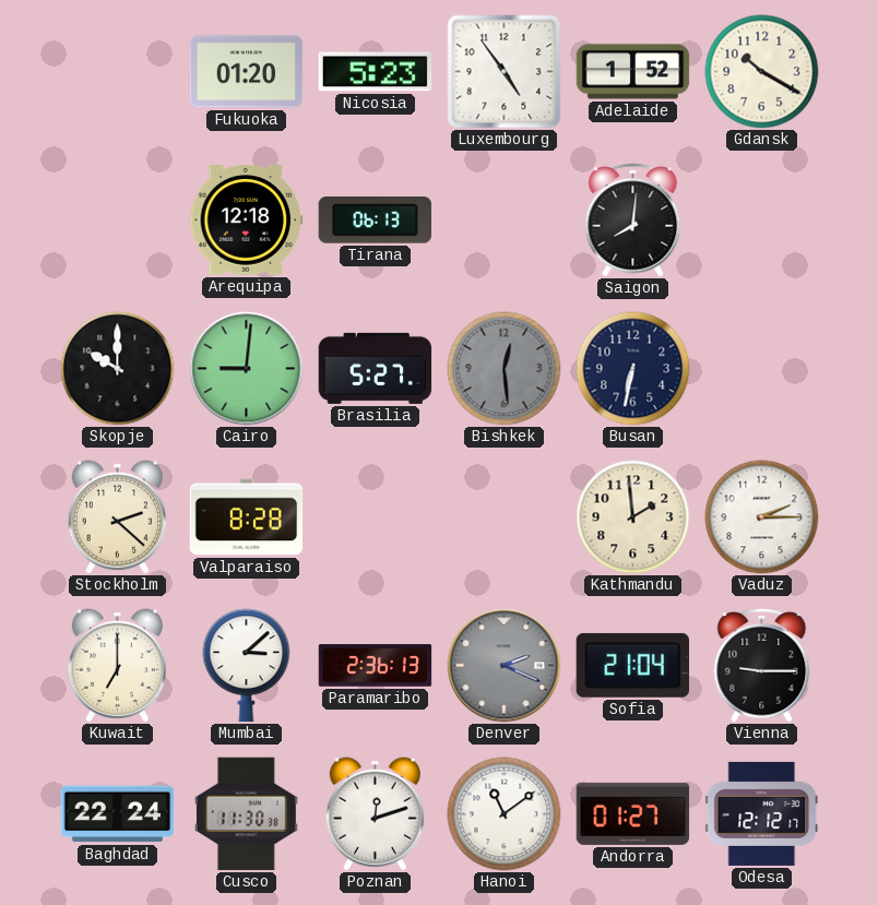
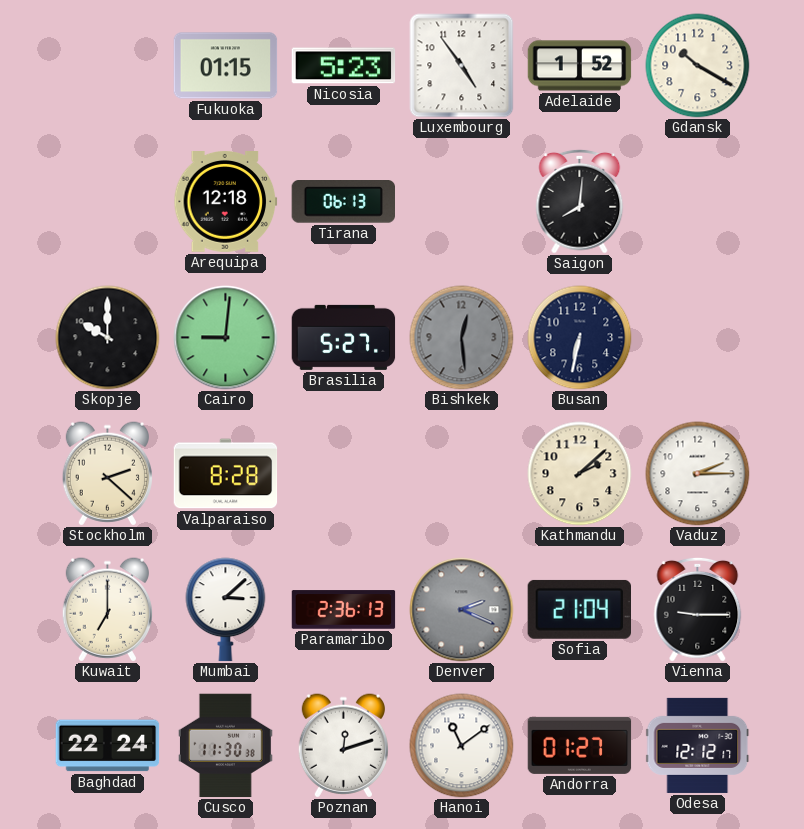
Fukuoka: 01:20 -> 01:15 (226, 66)
Kathmandu: 1:59 -> 2:08 (580, 474)
